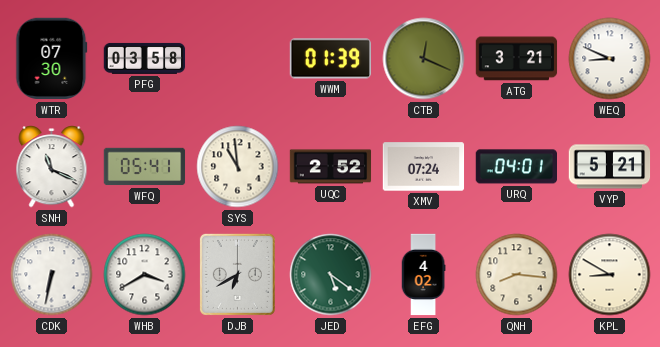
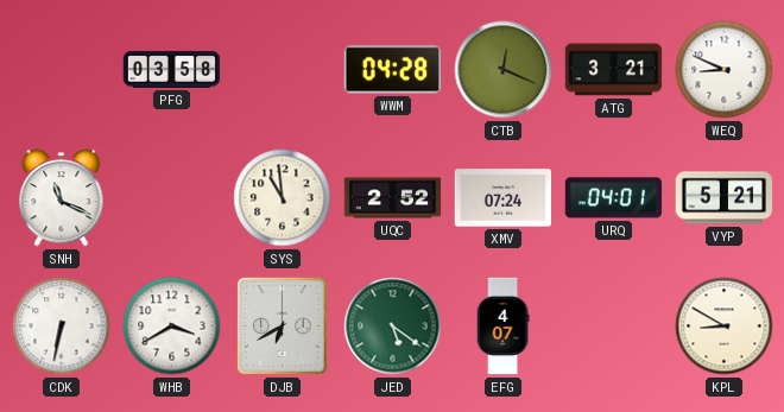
WTR: 07:30 -> none (52, 59)
WWM: 01:39 -> 04:28 (392, 70)
WFQ: 05:41 -> none (145, 167)
EFG: 4:02 -> 4:07 (502, 327)
QNH: 8:16 -> none (517, 275)
